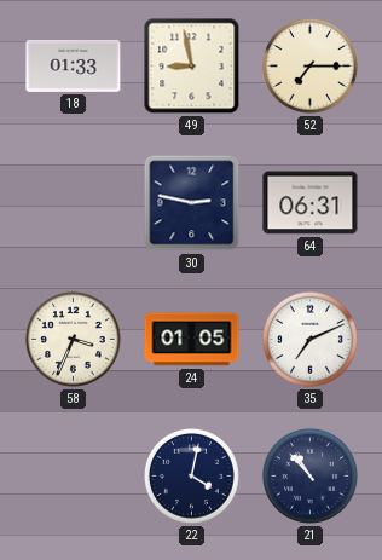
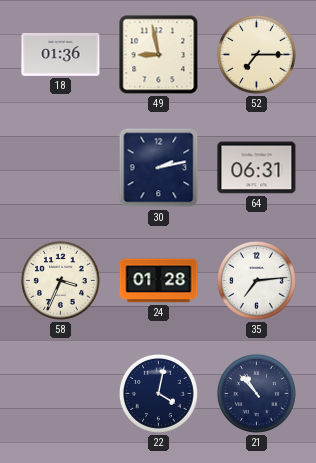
18: 01:33 -> 01:36 (61, 54)
30: 2:47 -> 2:13 (159, 168)
24: 01:05 -> 01:28 (159, 281)
35: 7:11 -> 7:14 (256, 280)
